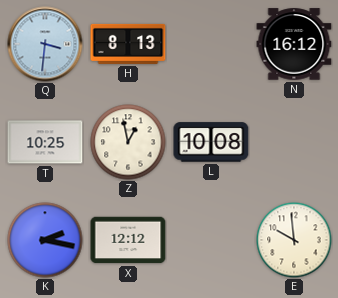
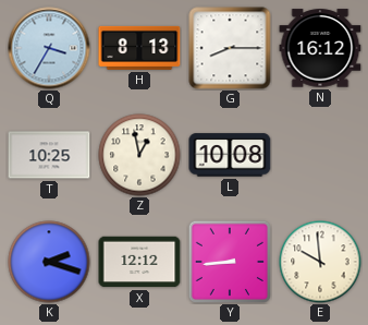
Q: 3:31 -> 3:35 (49, 48)
G: none -> 8:15 (230, 48)
K: 2:17 -> 2:18 (49, 262)
Y: none -> 8:44 (229, 261)
